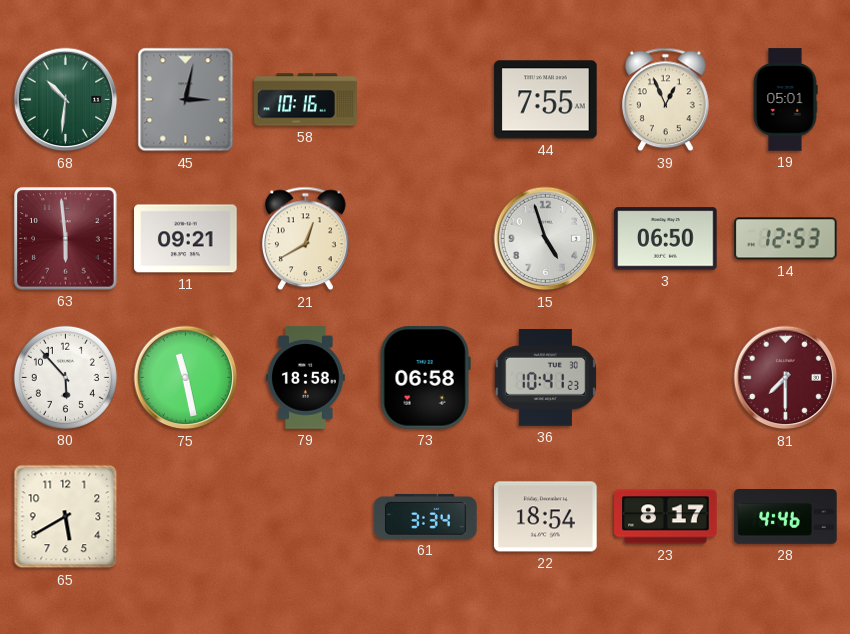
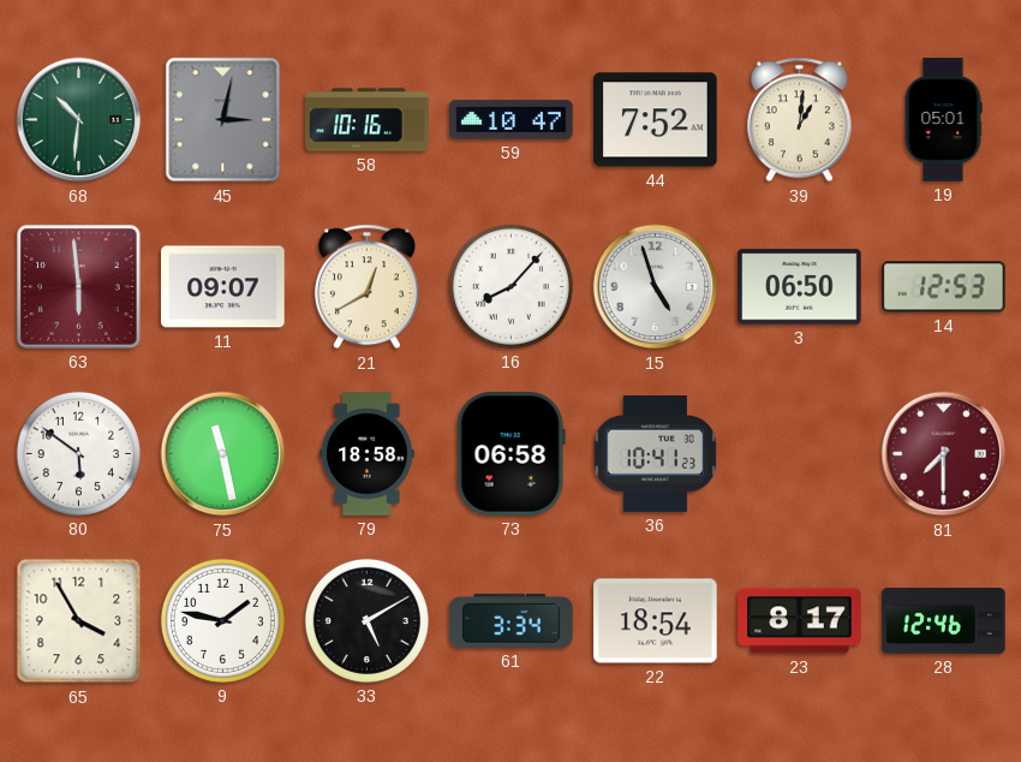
59: none -> 10:47 (512, 120)
44: 7:55 -> 7:52 (656, 120)
39: 12:56 -> 1:01 (799, 120)
11: 09:21 -> 09:07 (223, 287)
16: none -> 8:07 (510, 286)
80: 5:53 -> 5:51 (78, 453)
65: 5:40 -> 3:55 (79, 621)
9: none -> 1:47 (222, 620)
33: none -> 5:10 (366, 620)
28: 4:46 -> 12:46 (944, 621)
